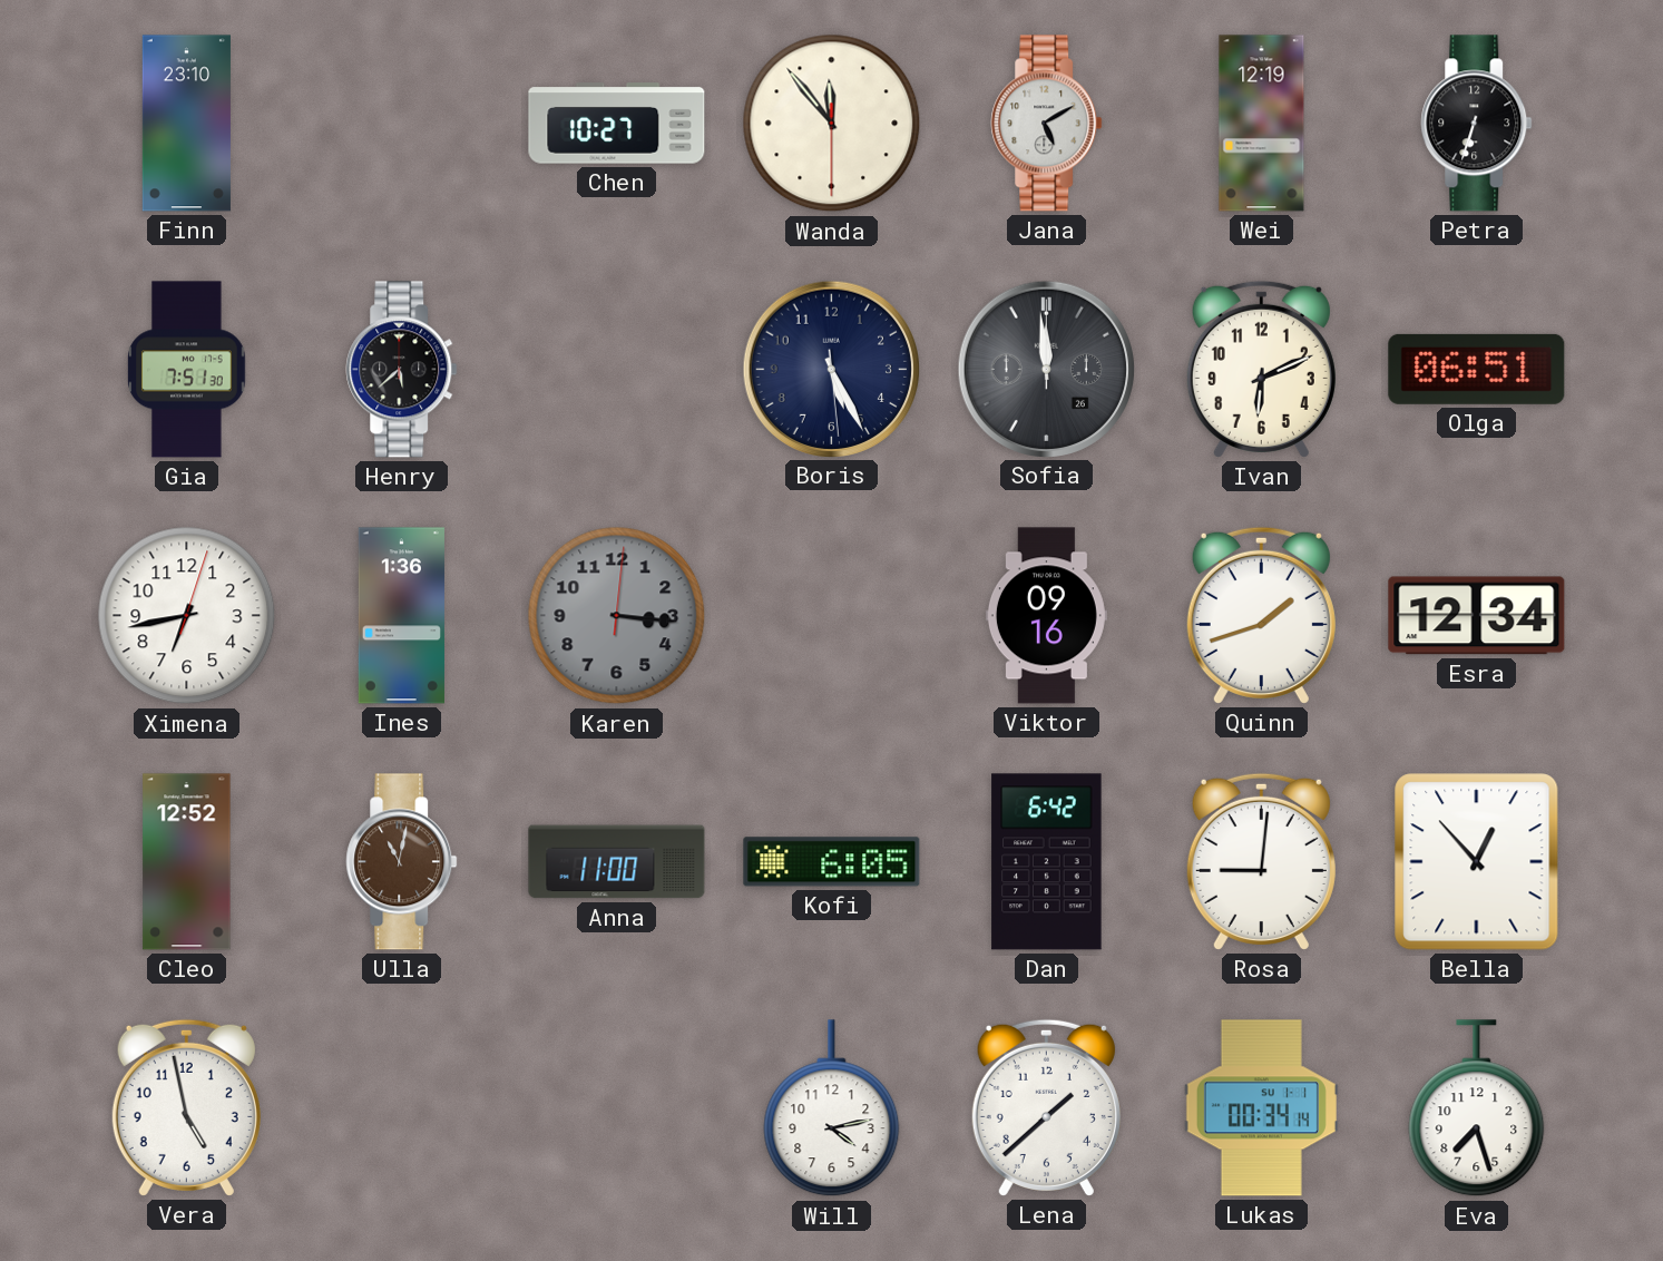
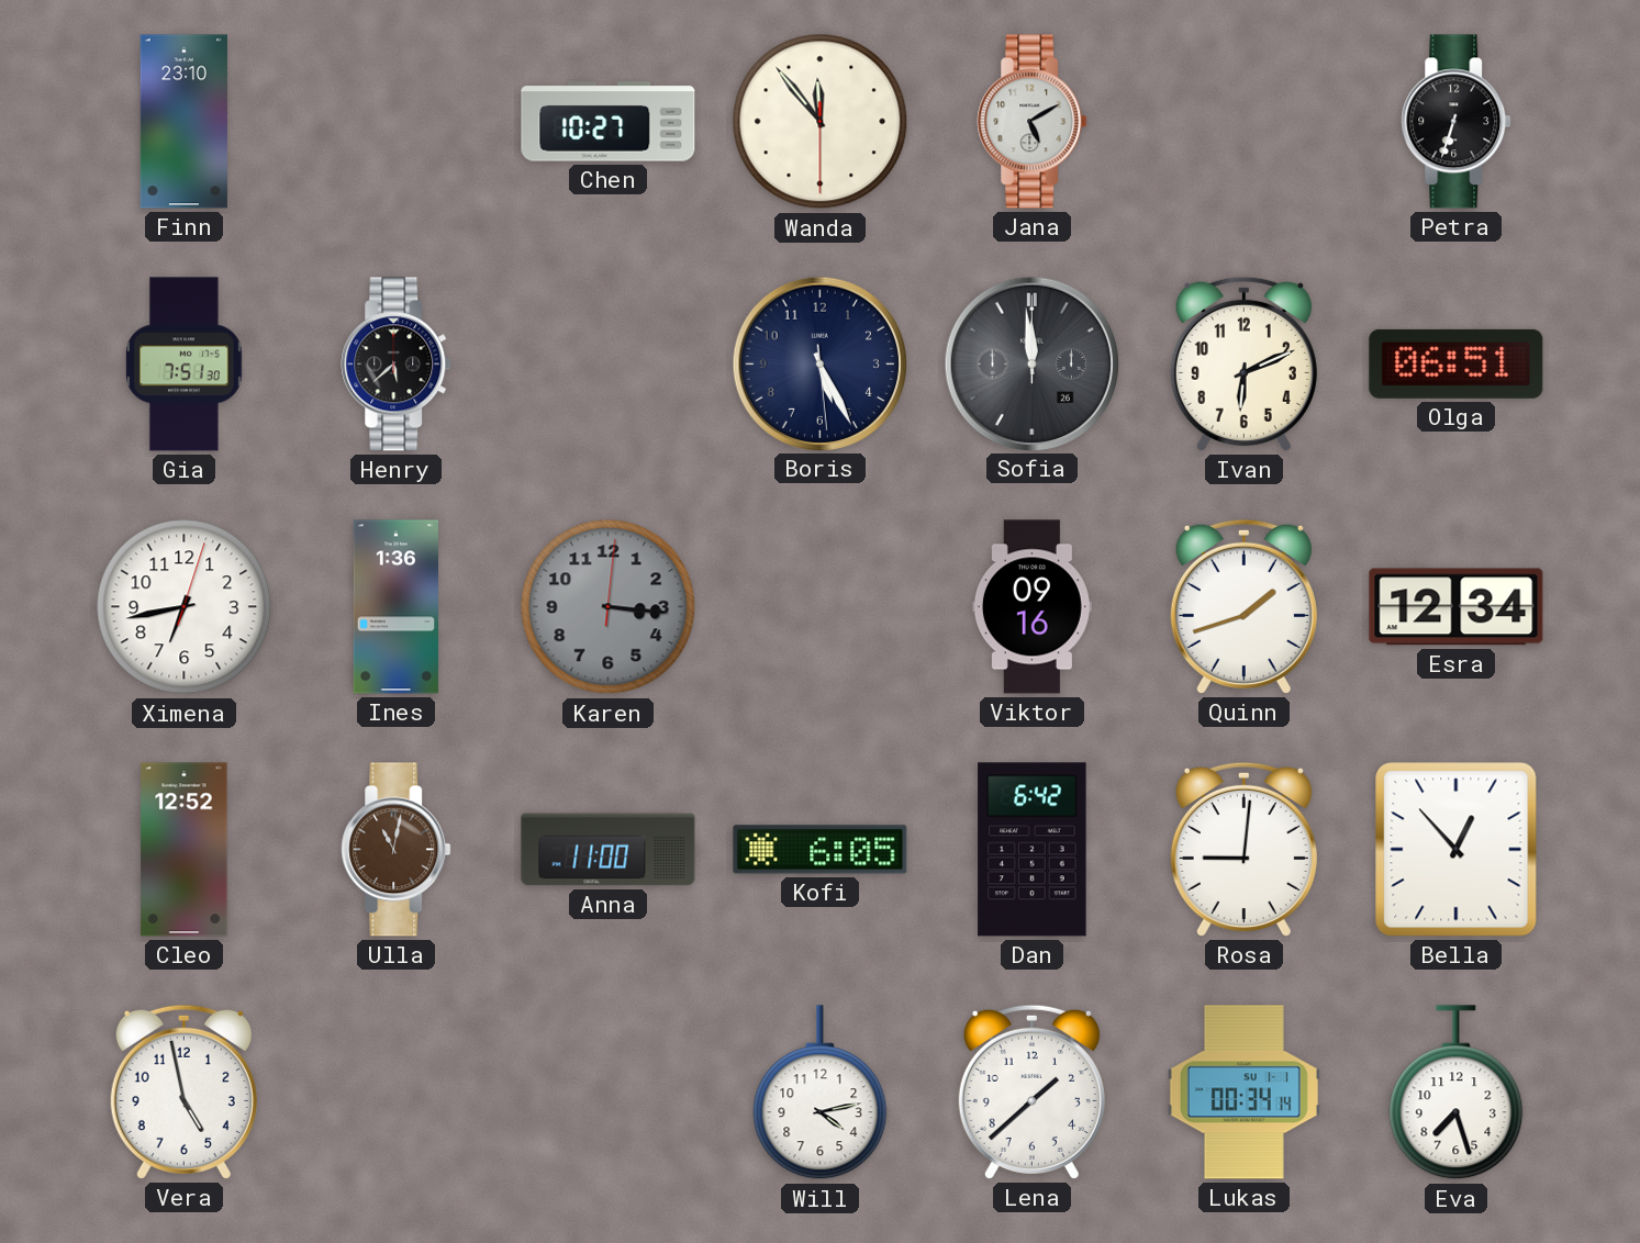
Wei: 12:19 -> none (1262, 124)
